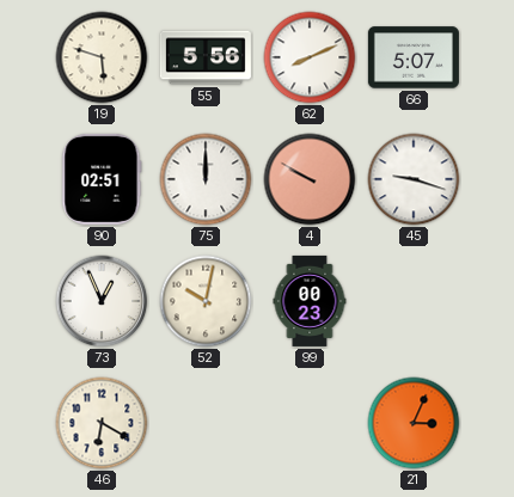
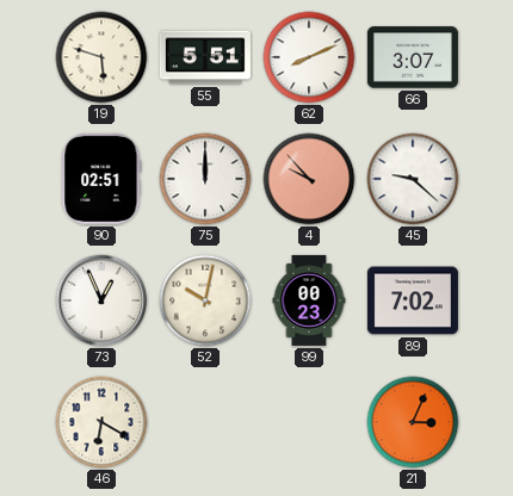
55: 5:56 -> 5:51 (205, 57)
66: 5:07 -> 3:07 (413, 57)
4: 9:50 -> 9:53 (309, 179)
45: 9:18 -> 9:22 (413, 179)
89: none -> 7:02 (413, 300)
